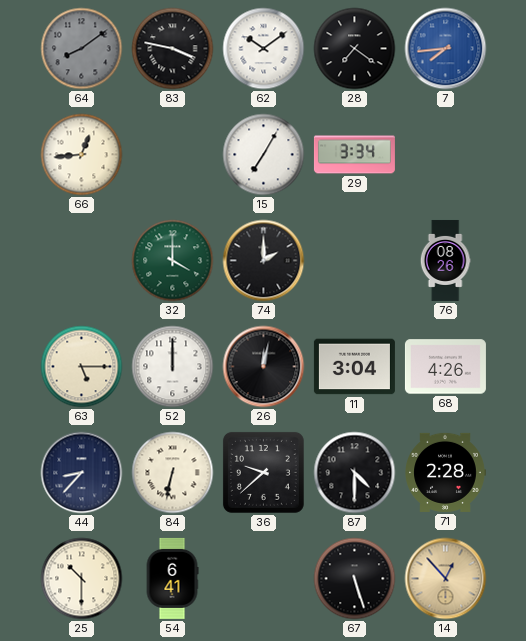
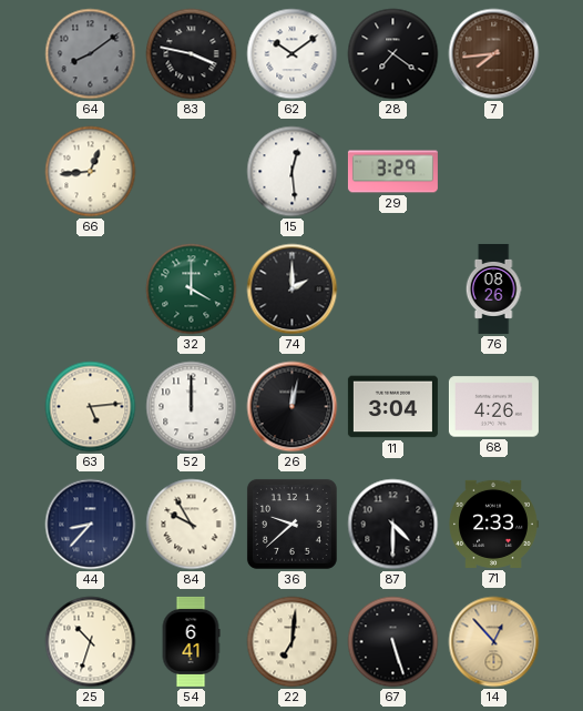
7 dial: blue -> brown (494, 54)
15: 7:05 -> 12:29 (293, 172)
29: 3:34 -> 3:29 (392, 172)
63: 5:15 -> 5:14 (91, 407)
84: 6:32 -> 9:55 (192, 525)
71: 2:28 -> 2:33 (493, 524)
25: 10:30 -> 10:33 (91, 642)
22: none -> 7:01 (293, 642)
